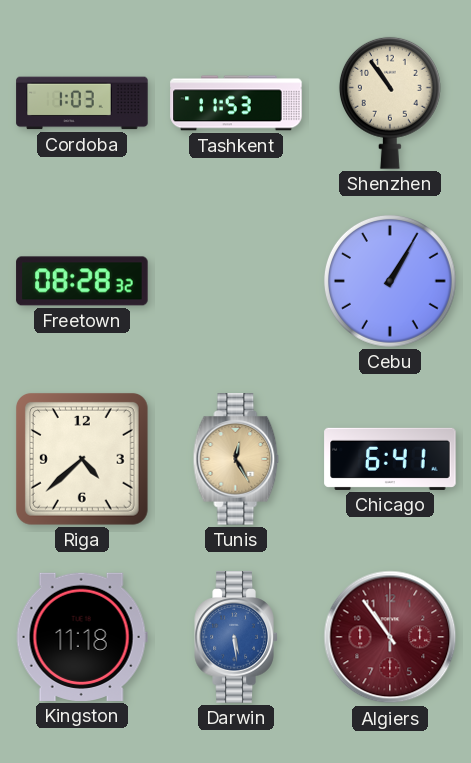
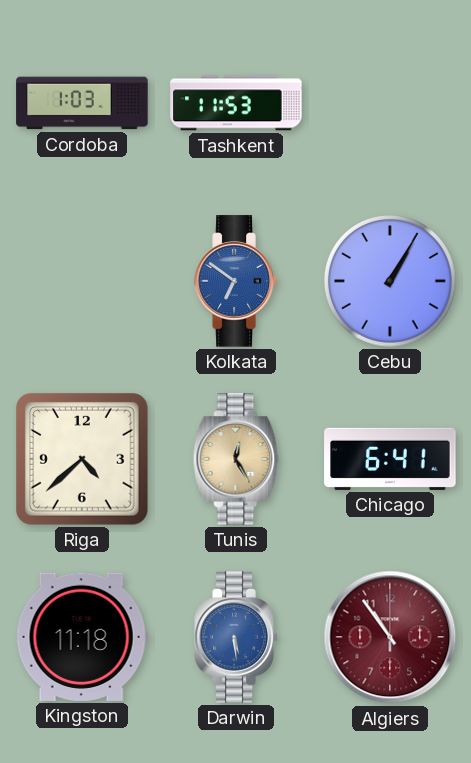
Shenzhen: 10:54 -> none (390, 103)
Freetown: 08:28 -> none (82, 281)
Kolkata: none -> 6:51 (236, 281)
